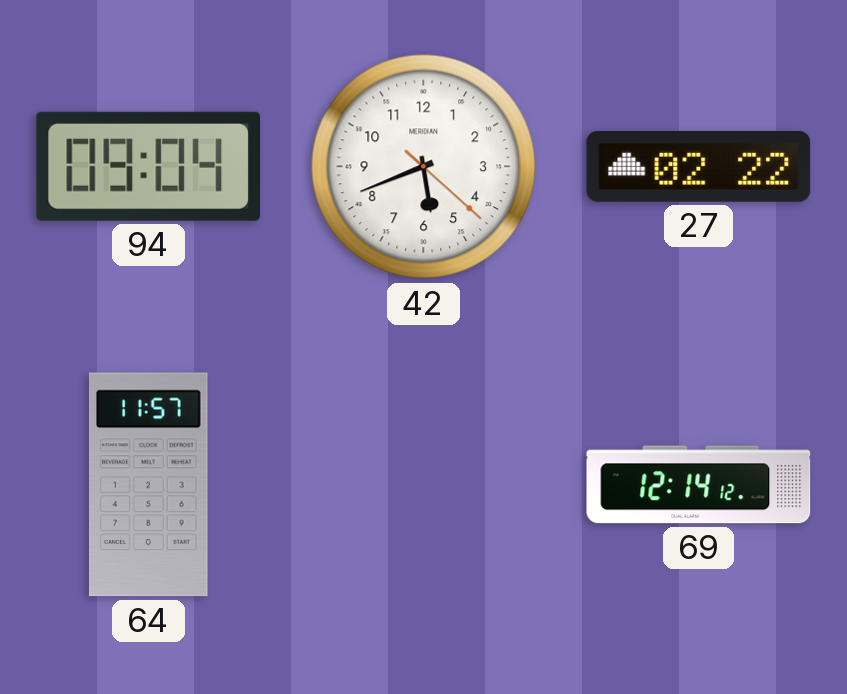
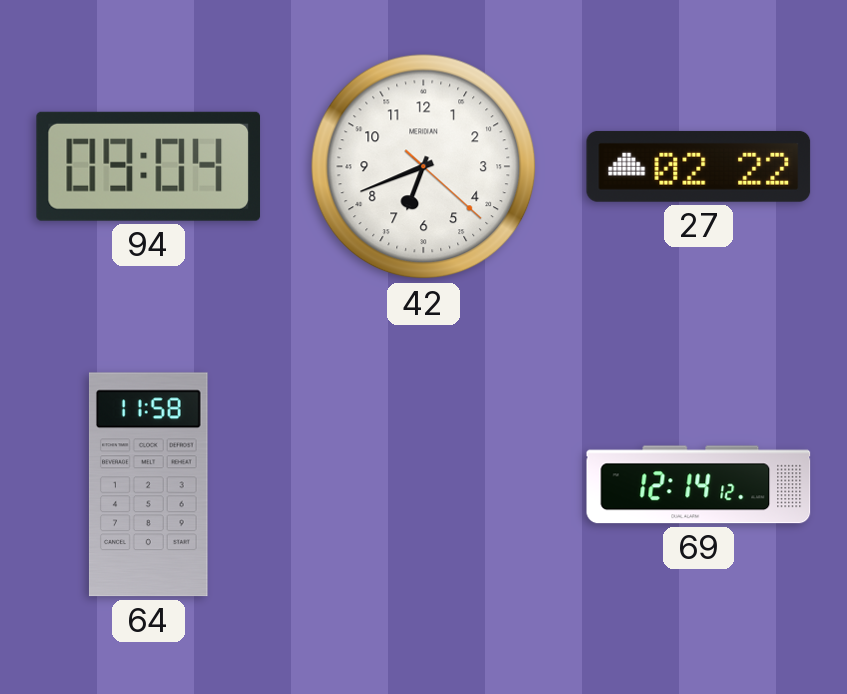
42: 5:41 -> 6:41 (424, 167)
64: 11:57 -> 11:58 (148, 485)
